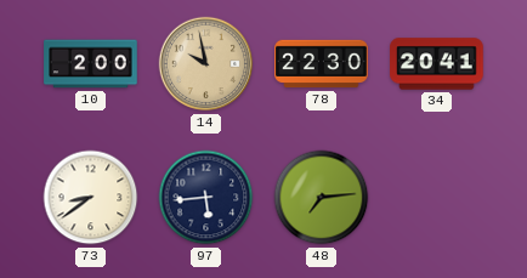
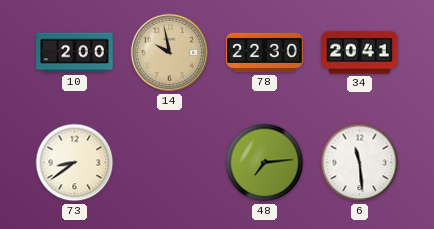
97: 5:44 -> none (206, 198)
6: none -> 11:29 (360, 163)
